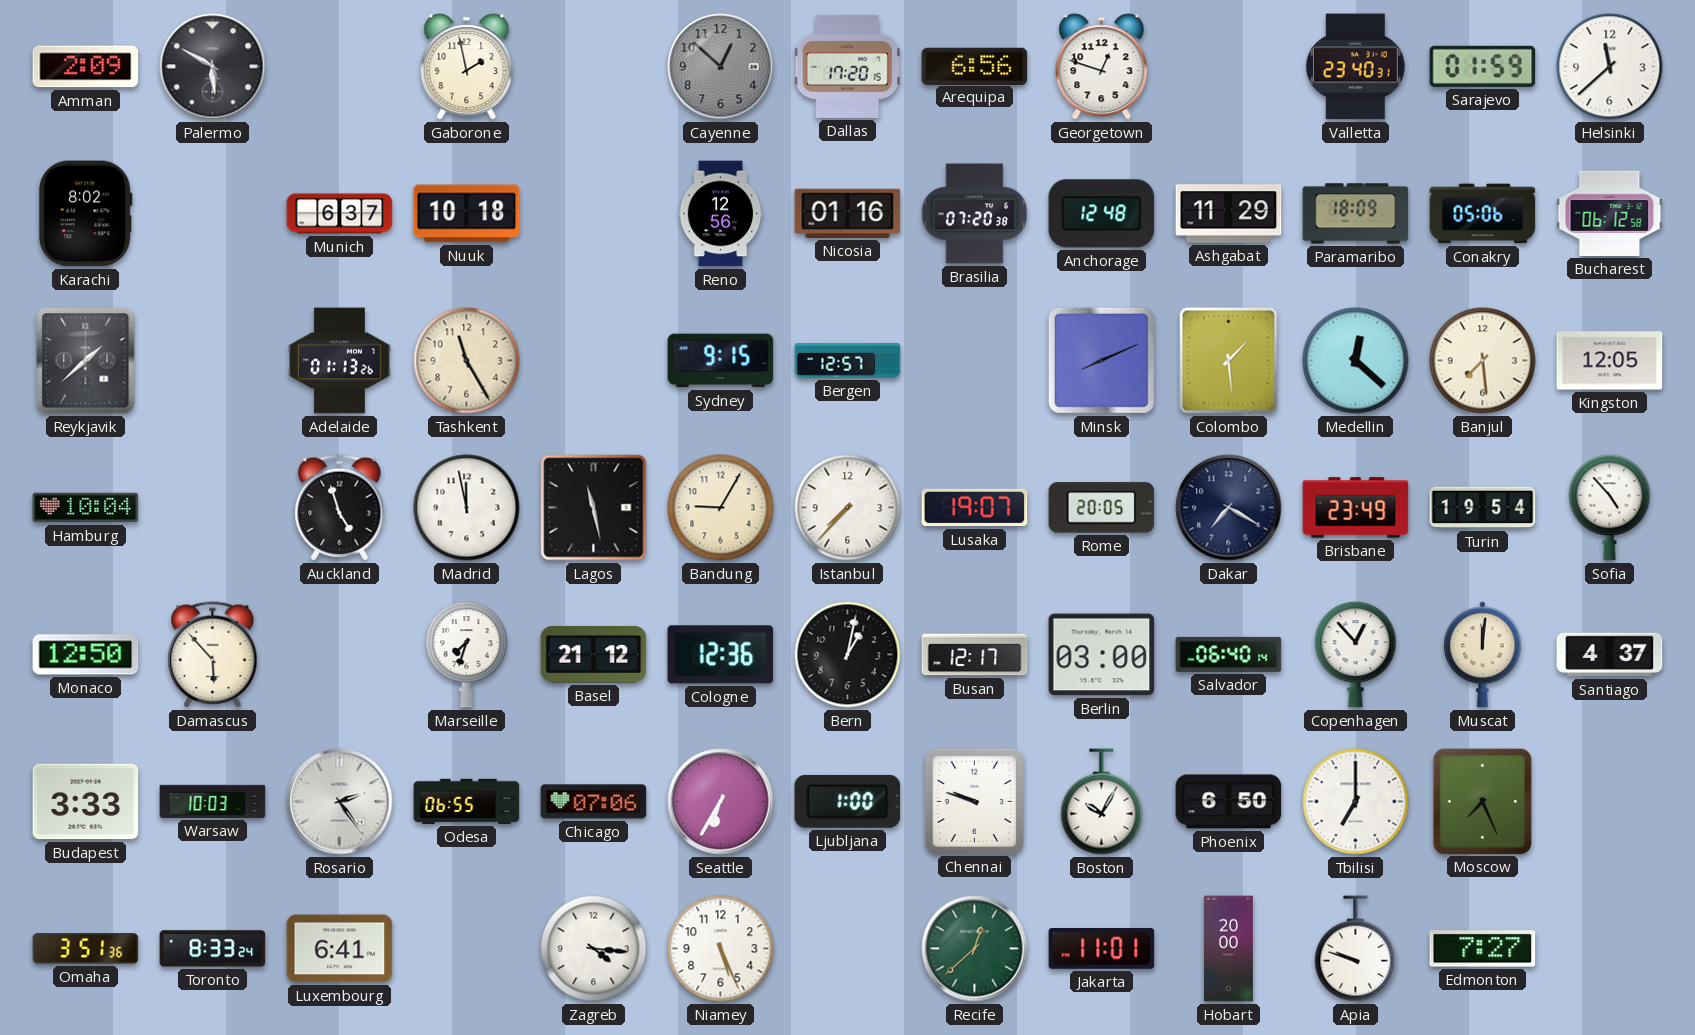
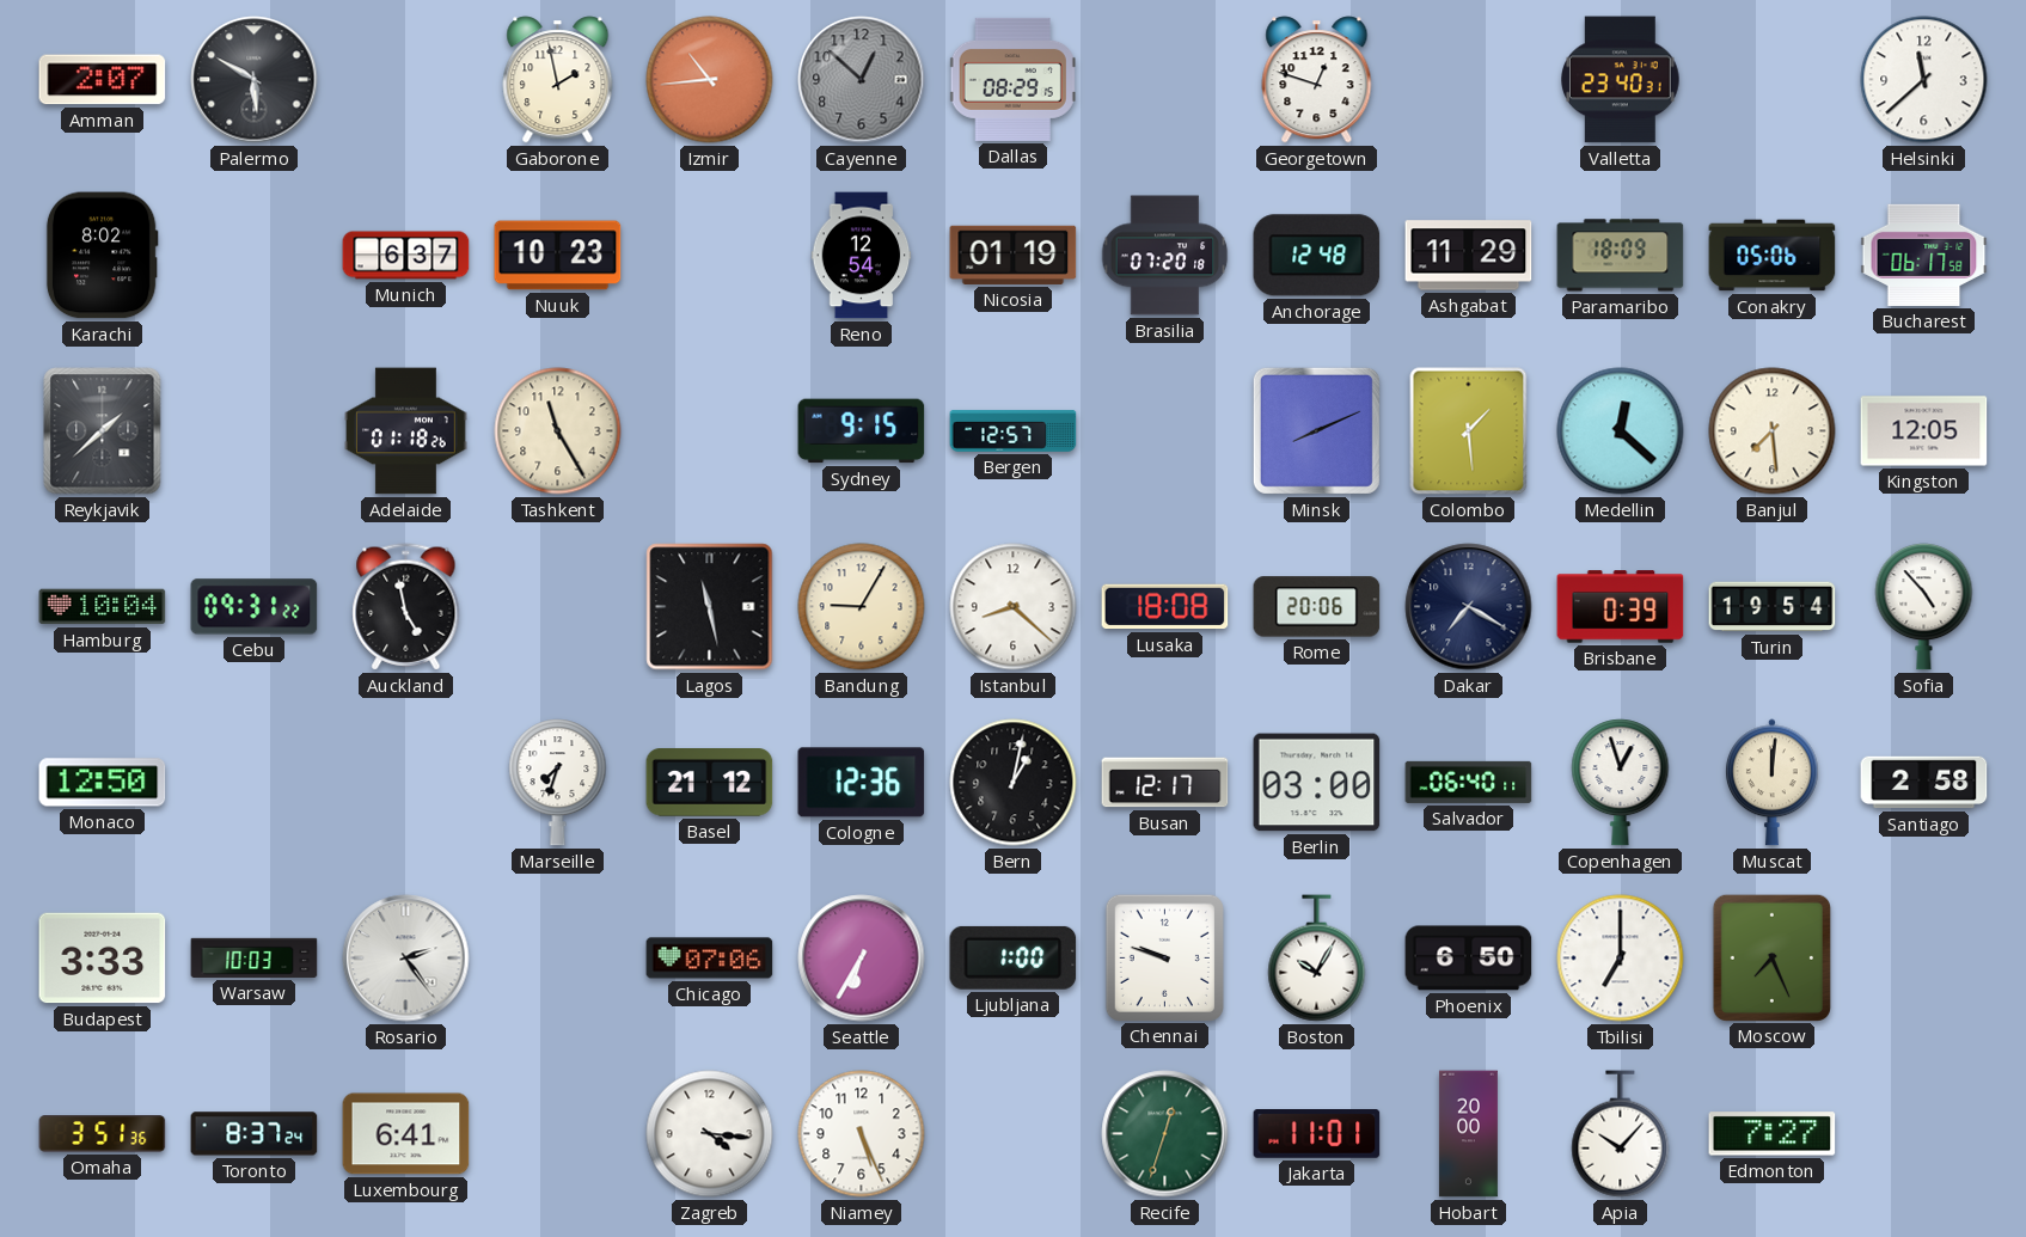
Amman: 2:09 -> 2:07 (103, 80)
Izmir: none -> 10:44 (710, 80)
Dallas: 17:20 -> 08:29 (1012, 79)
Arequipa: 6:56 -> none (975, 66)
Sarajevo: 01:59 -> none (1483, 66)
Nuuk: 10:18 -> 10:23 (558, 256)
Reno: 12:56 -> 12:54 (862, 256)
Nicosia: 01:16 -> 01:19 (1014, 255)
Brasilia: 07:20:38 -> 07:20:18 (1165, 256)
Bucharest: 06:12 -> 06:17 (1924, 255)
Adelaide: 01:13 -> 01:18 (406, 431)
Cebu: none -> 09:31 (255, 607)
Auckland: 4:57 -> 4:58 (406, 607)
Madrid: 11:58 -> none (467, 508)
Istanbul: 7:37 -> 8:22 (1014, 607)
Lusaka: 19:07 -> 18:08 (1165, 607)
Rome: 20:05 -> 20:06 (1317, 607)
Brisbane: 23:49 -> 0:39 (1621, 607)
Damascus: 5:53 -> none (213, 655)
Salvador: 06:40:14 -> 06:40:11 (1469, 782)
Copenhagen: 12:53 -> 12:57 (1621, 783)
Santiago: 4:37 -> 2:58 (1924, 783)
Odesa: 06:55 -> none (467, 801)
Toronto: 8:33 -> 8:37 (255, 1134)
Recife: 12:38 -> 12:33 (1165, 1134)
Apia: 9:48 -> 10:07 (1621, 1134)
